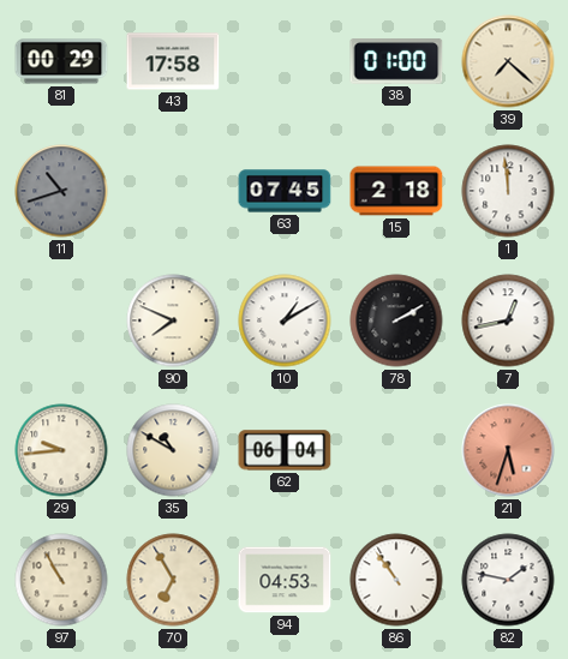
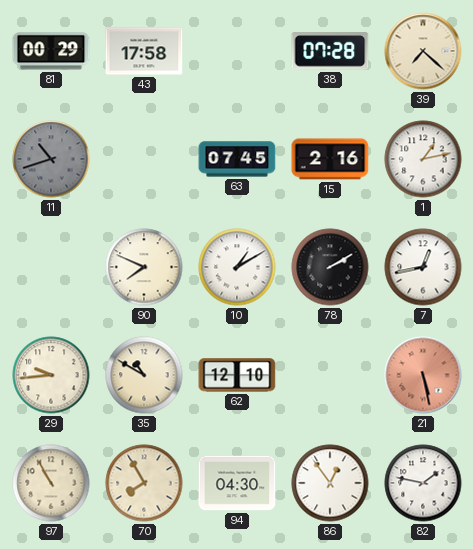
38: 01:00 -> 07:28 (330, 51)
15: 2:18 -> 2:16 (330, 159)
1: 11:59 -> 1:13 (423, 159)
62: 06:04 -> 12:10 (237, 375)
21: 5:33 -> 5:28 (423, 375)
70: 6:55 -> 7:55 (144, 483)
94: 04:53 -> 04:30 (237, 483)
86: 10:54 -> 12:54 (330, 483)
